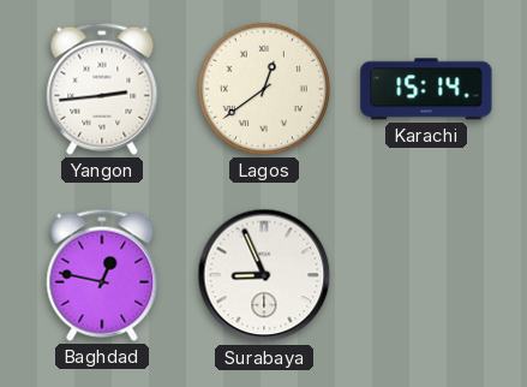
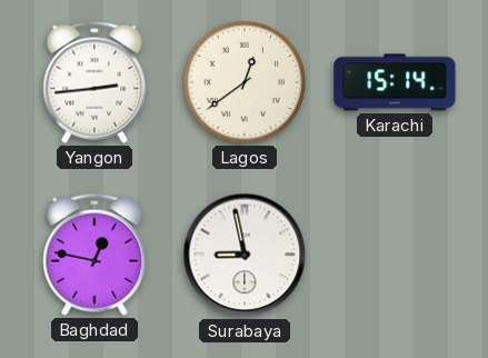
Surabaya: 8:56 -> 8:58 (245, 255)
